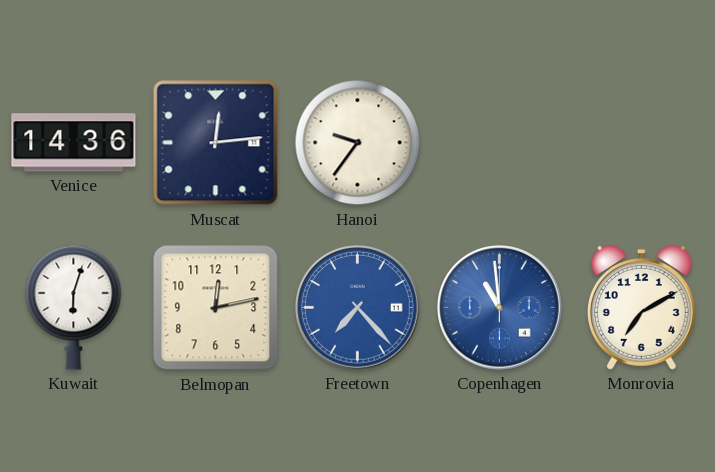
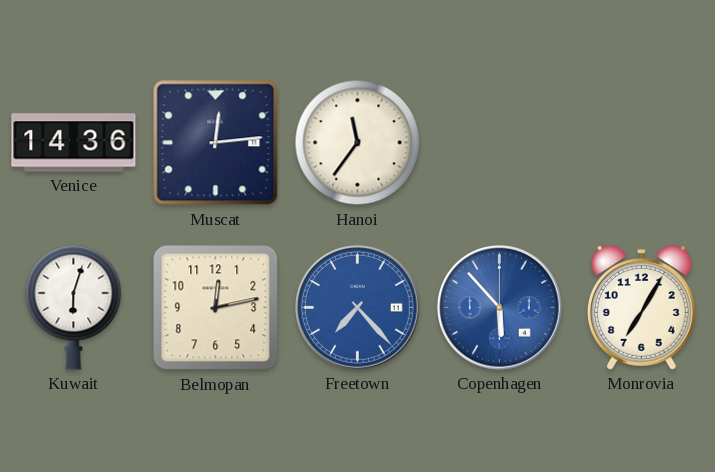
Hanoi: 9:36 -> 11:36 (358, 143)
Copenhagen: 10:59 -> 5:53 (500, 308)
Monrovia: 7:10 -> 7:05 (642, 308)
